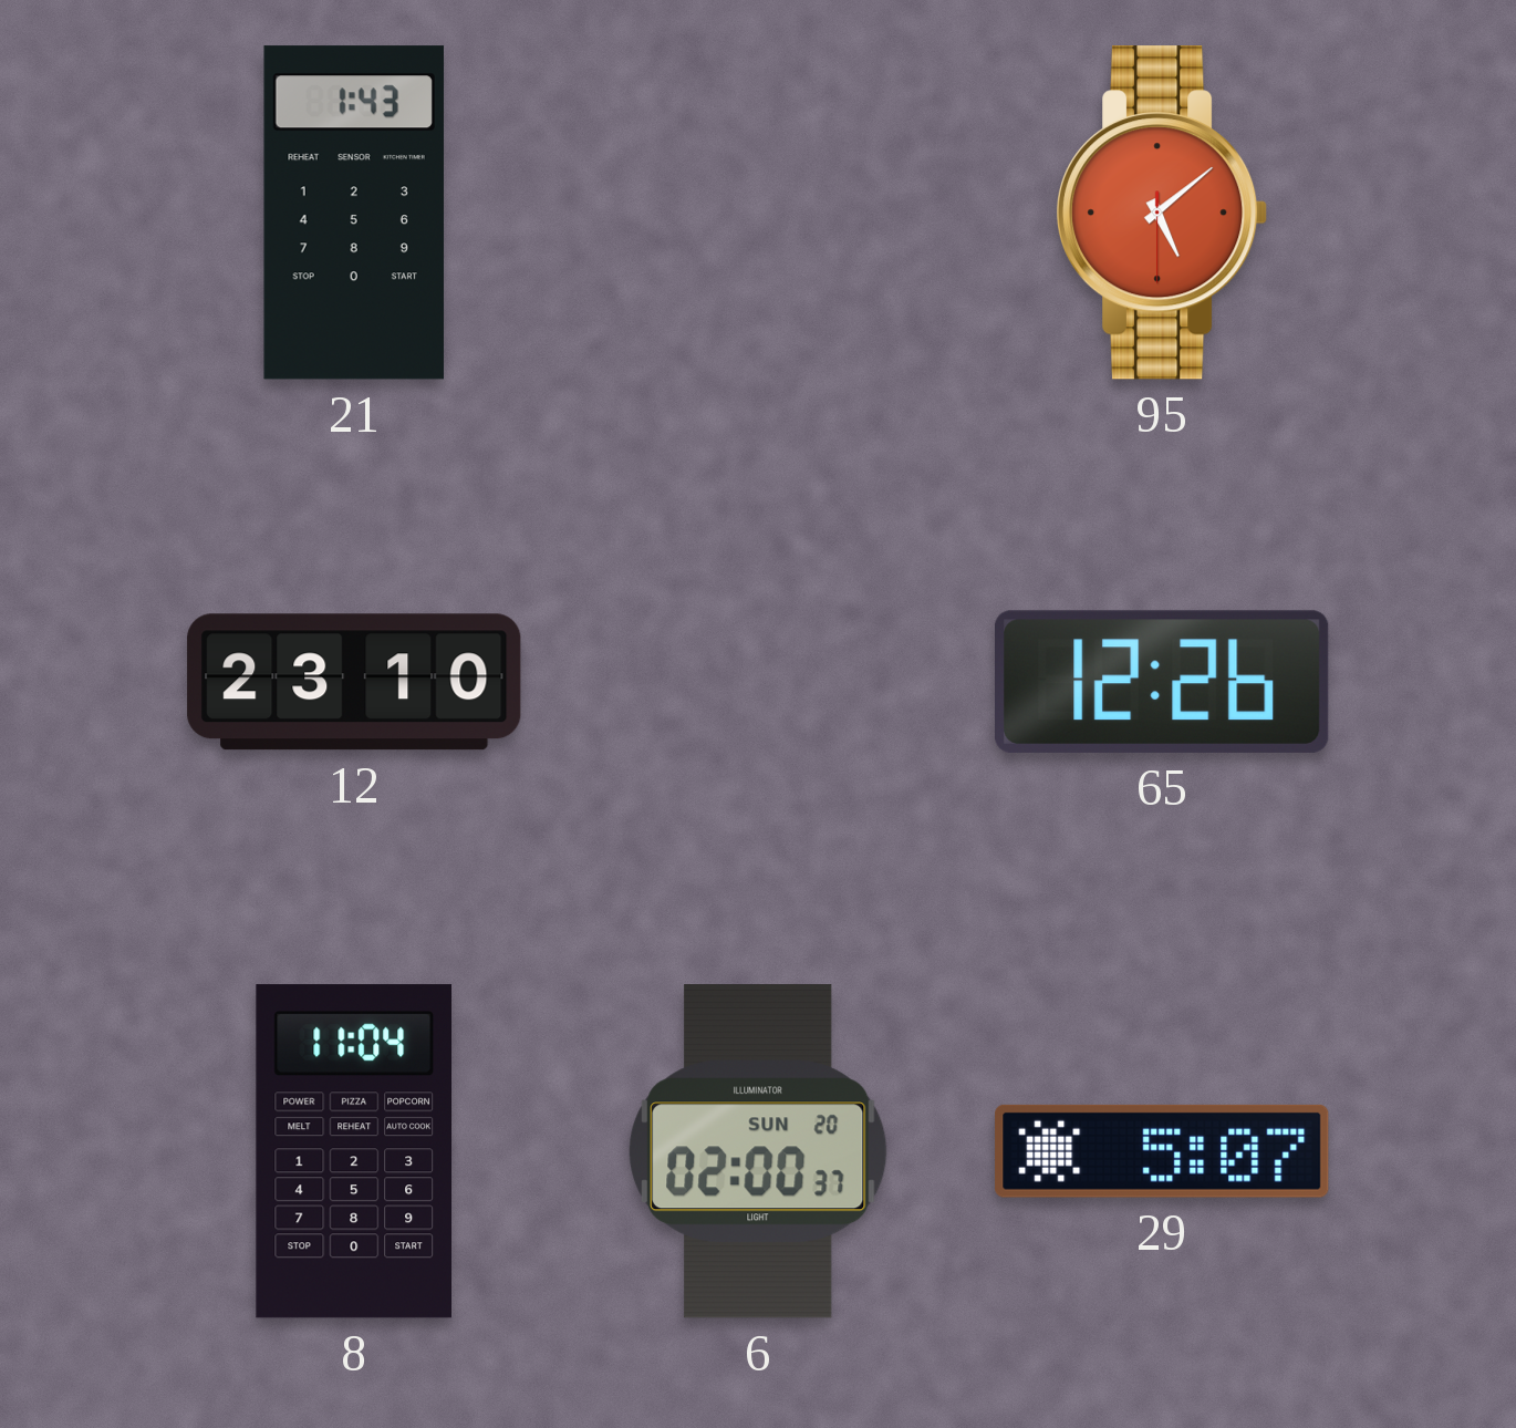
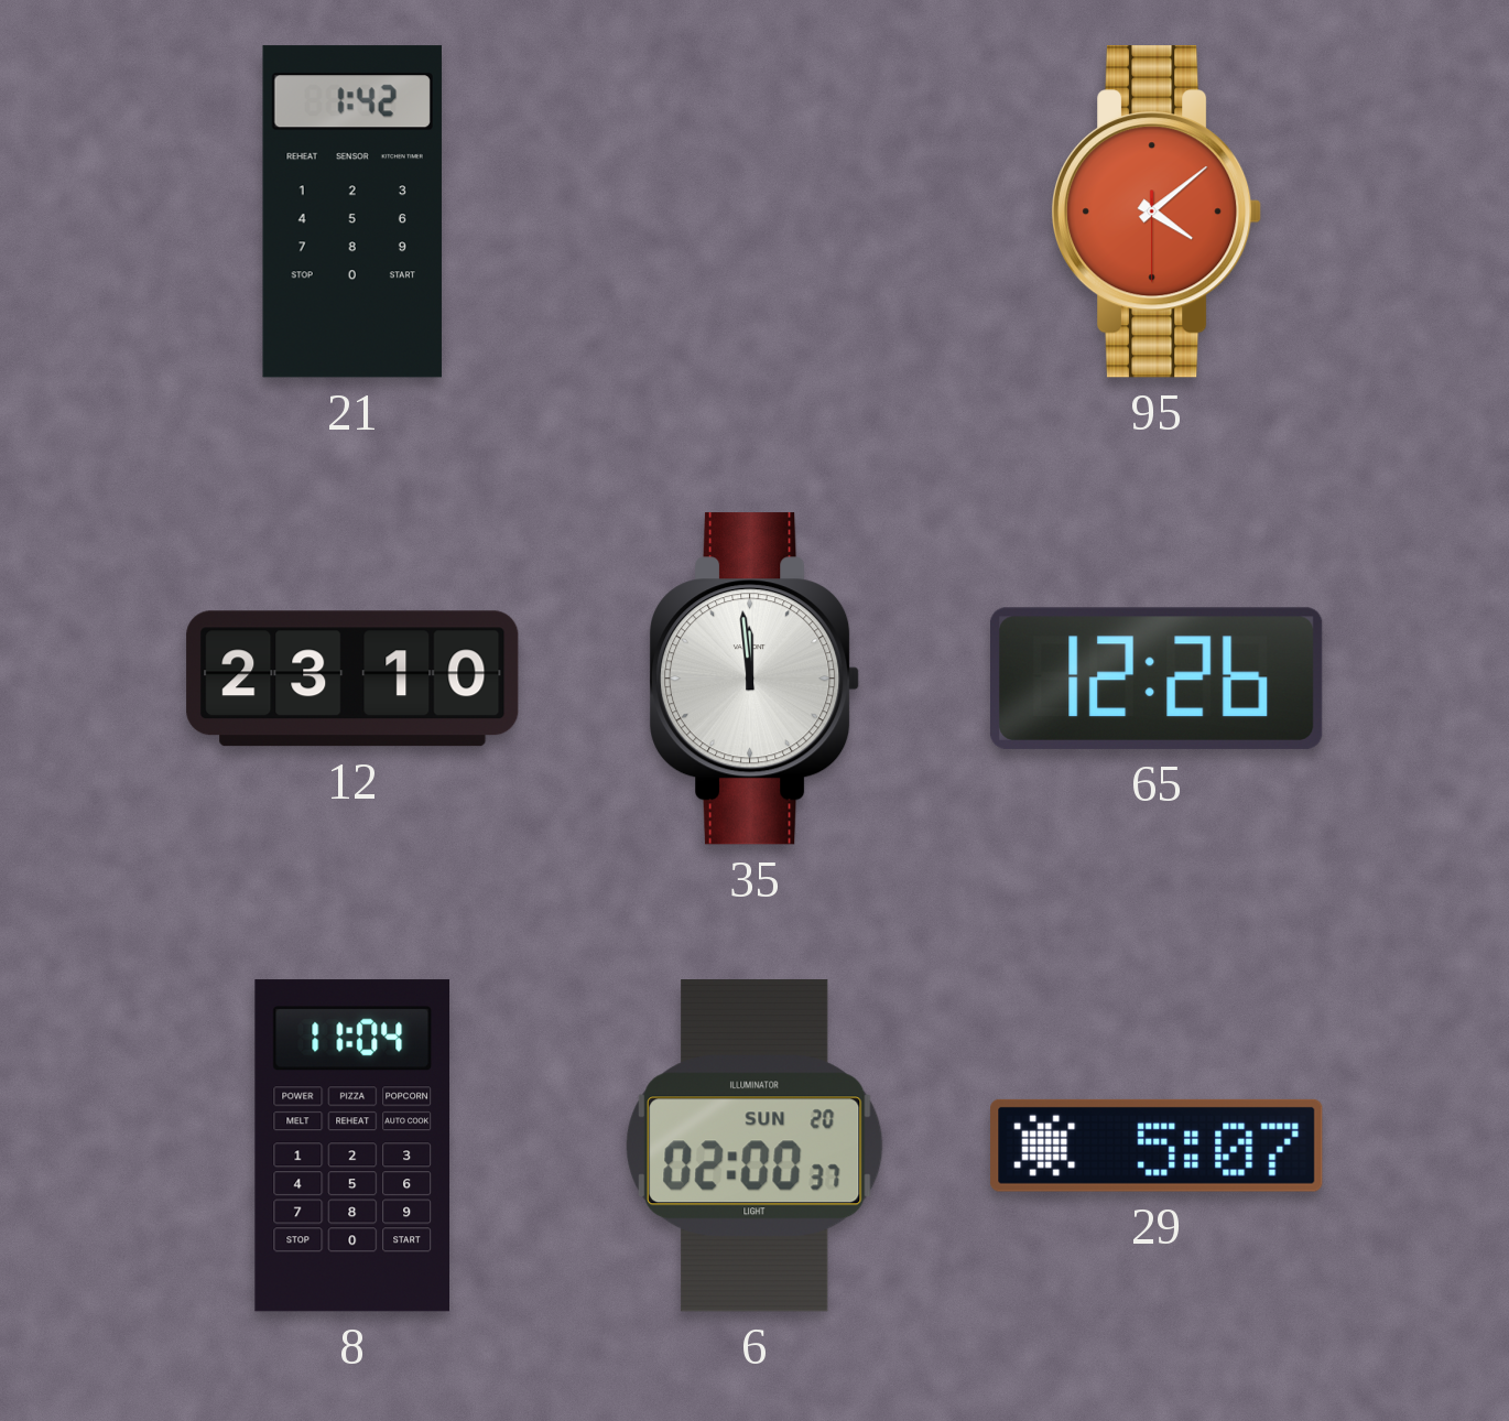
21: 1:43 -> 1:42 (352, 211)
95: 5:08 -> 4:08 (1158, 211)
35: none -> 11:59 (756, 679)
